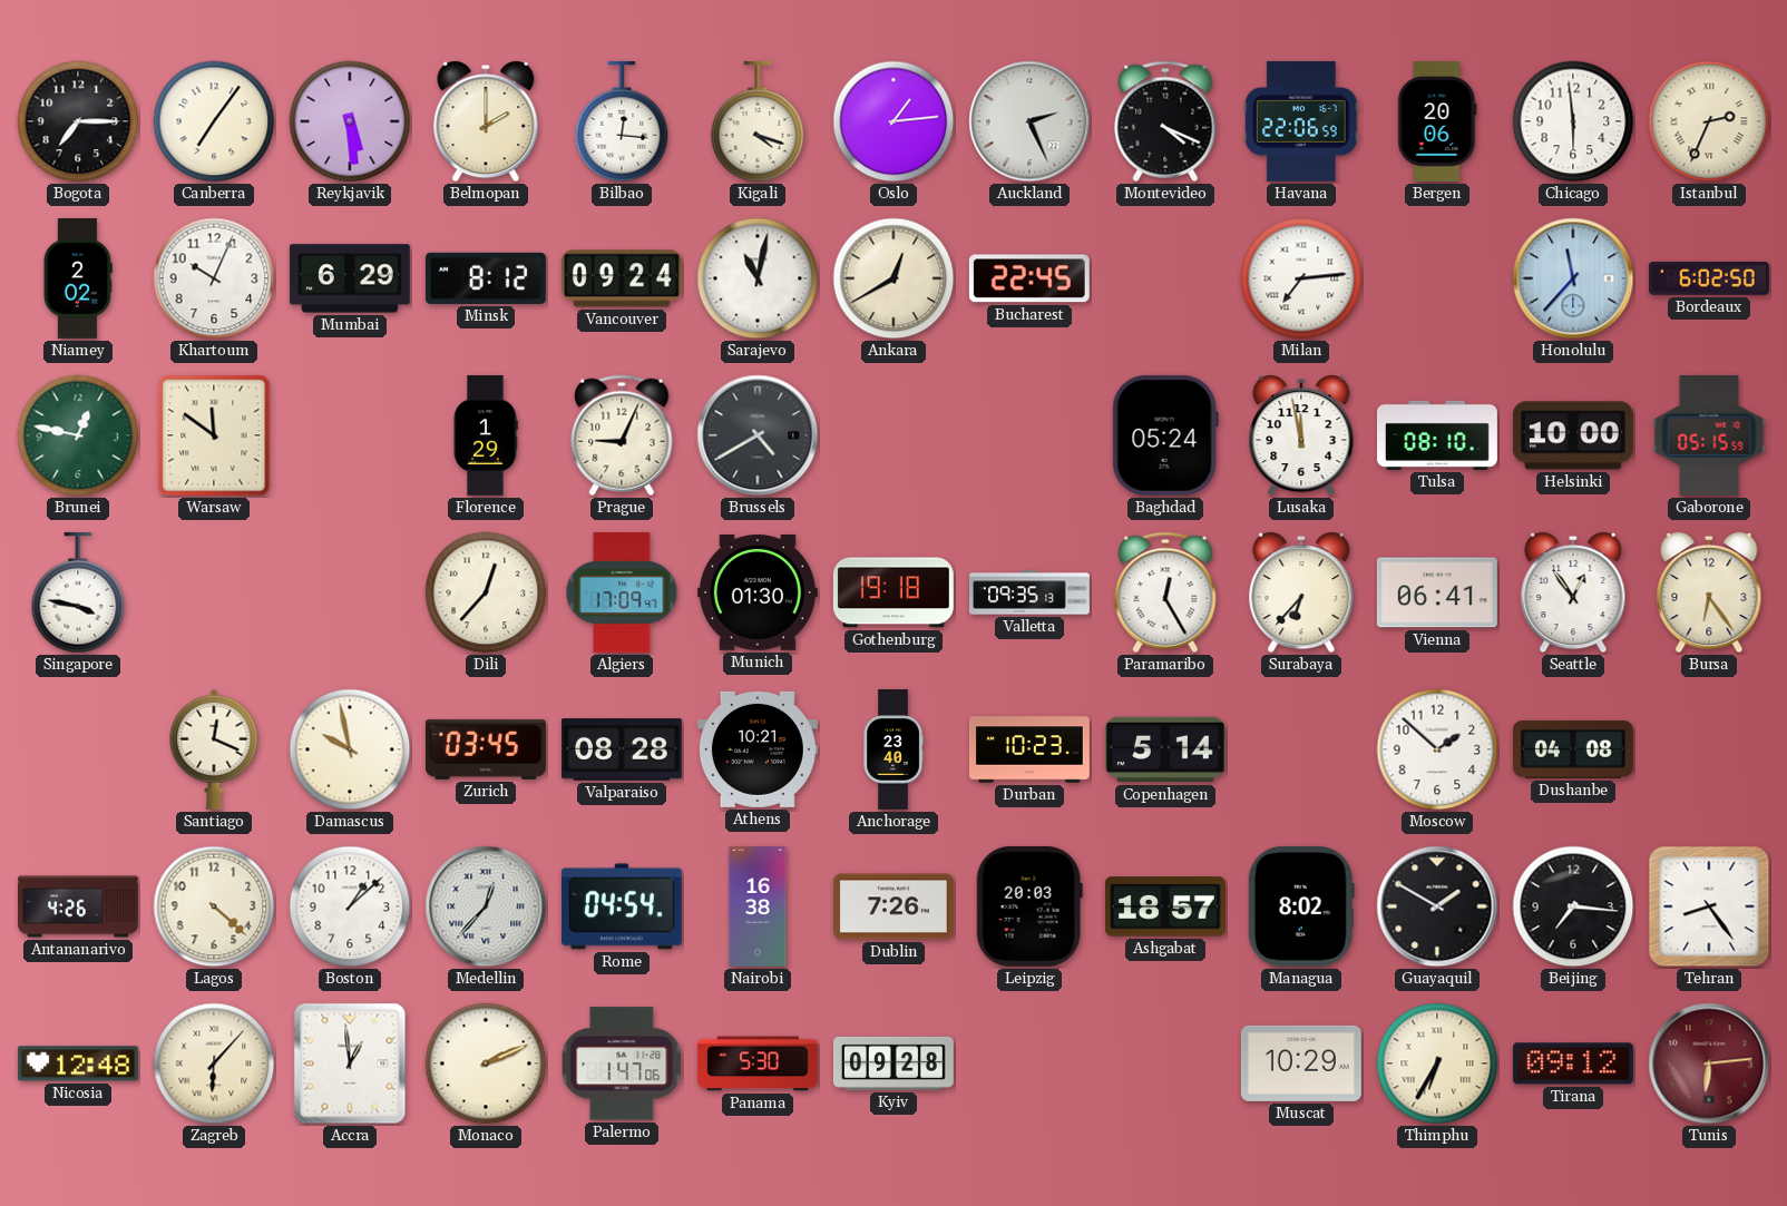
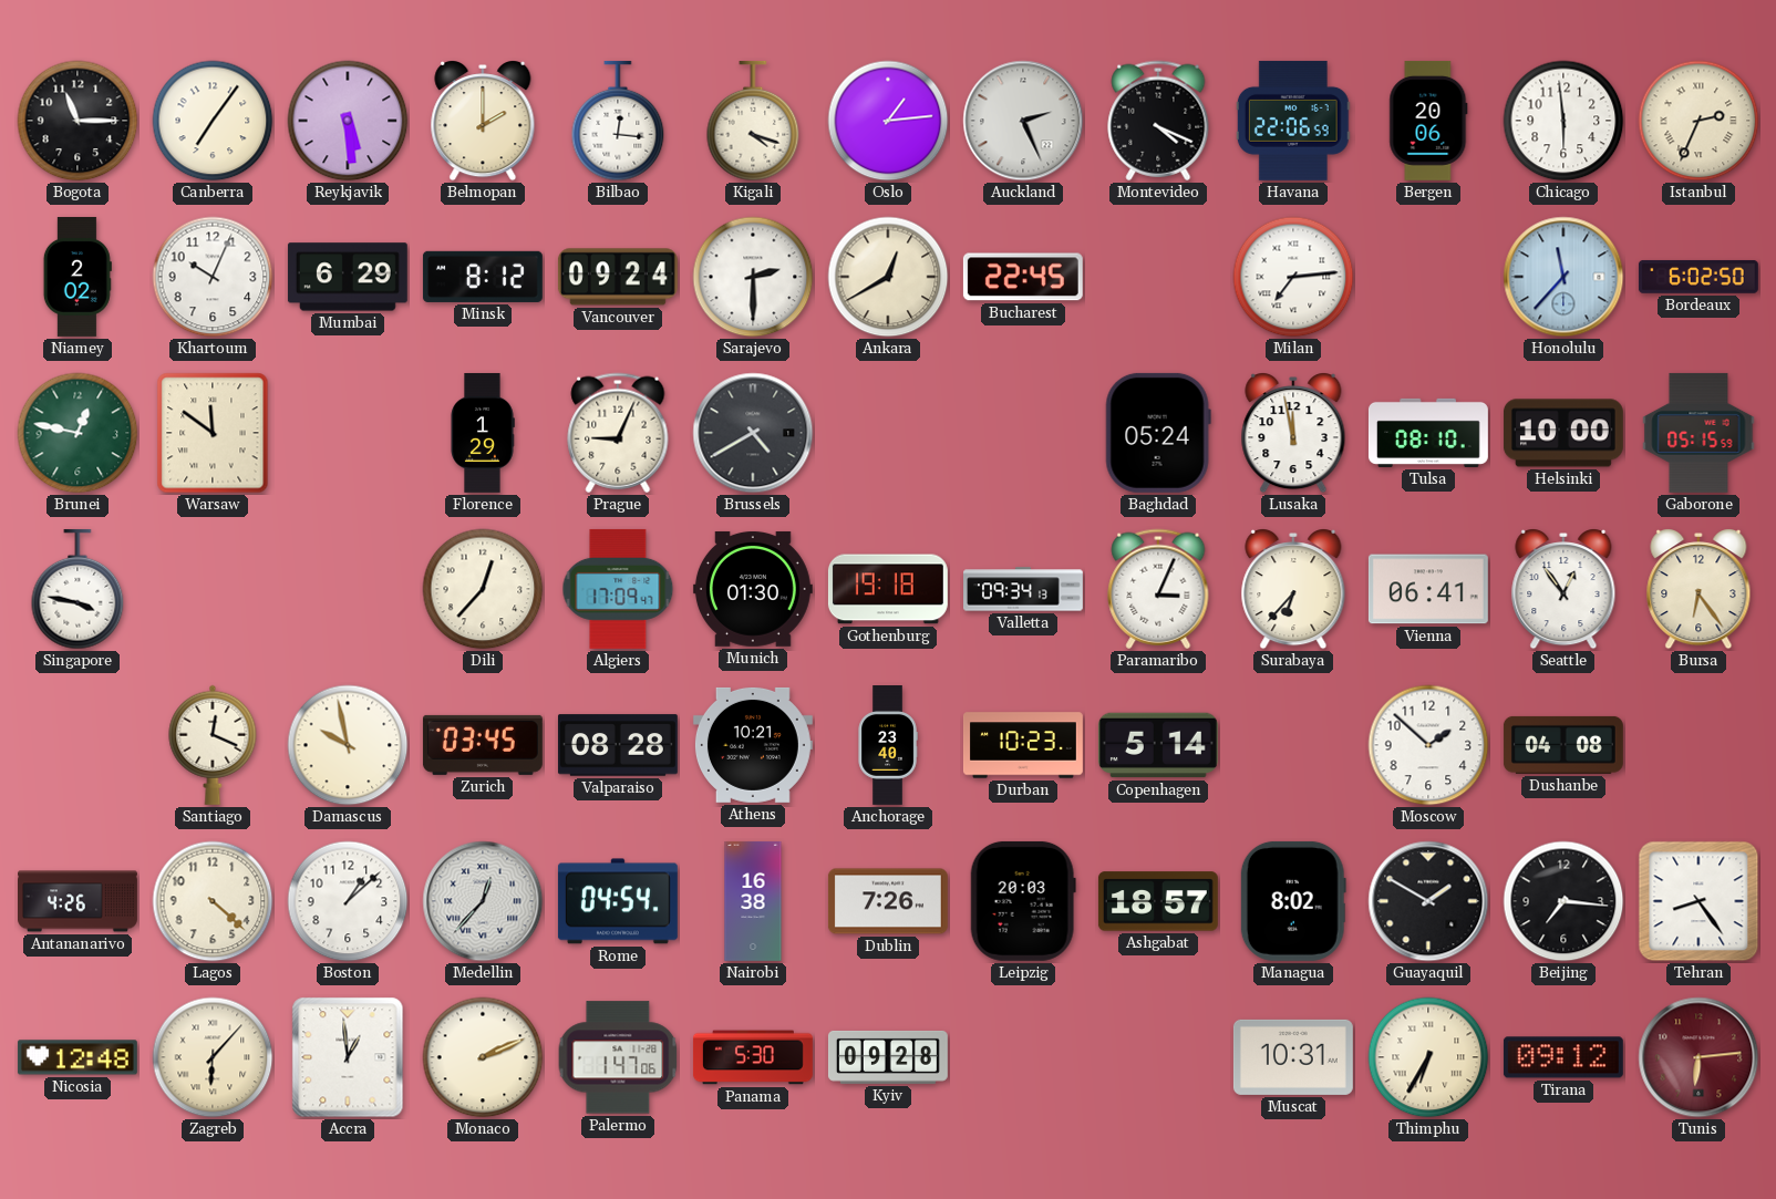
Bogota: 7:15 -> 11:15 (78, 121)
Sarajevo: 11:02 -> 2:30 (753, 277)
Valletta: 09:35 -> 09:34 (1024, 589)
Paramaribo: 12:25 -> 3:04 (1158, 589)
Muscat: 10:29 -> 10:31 (1293, 1057)
